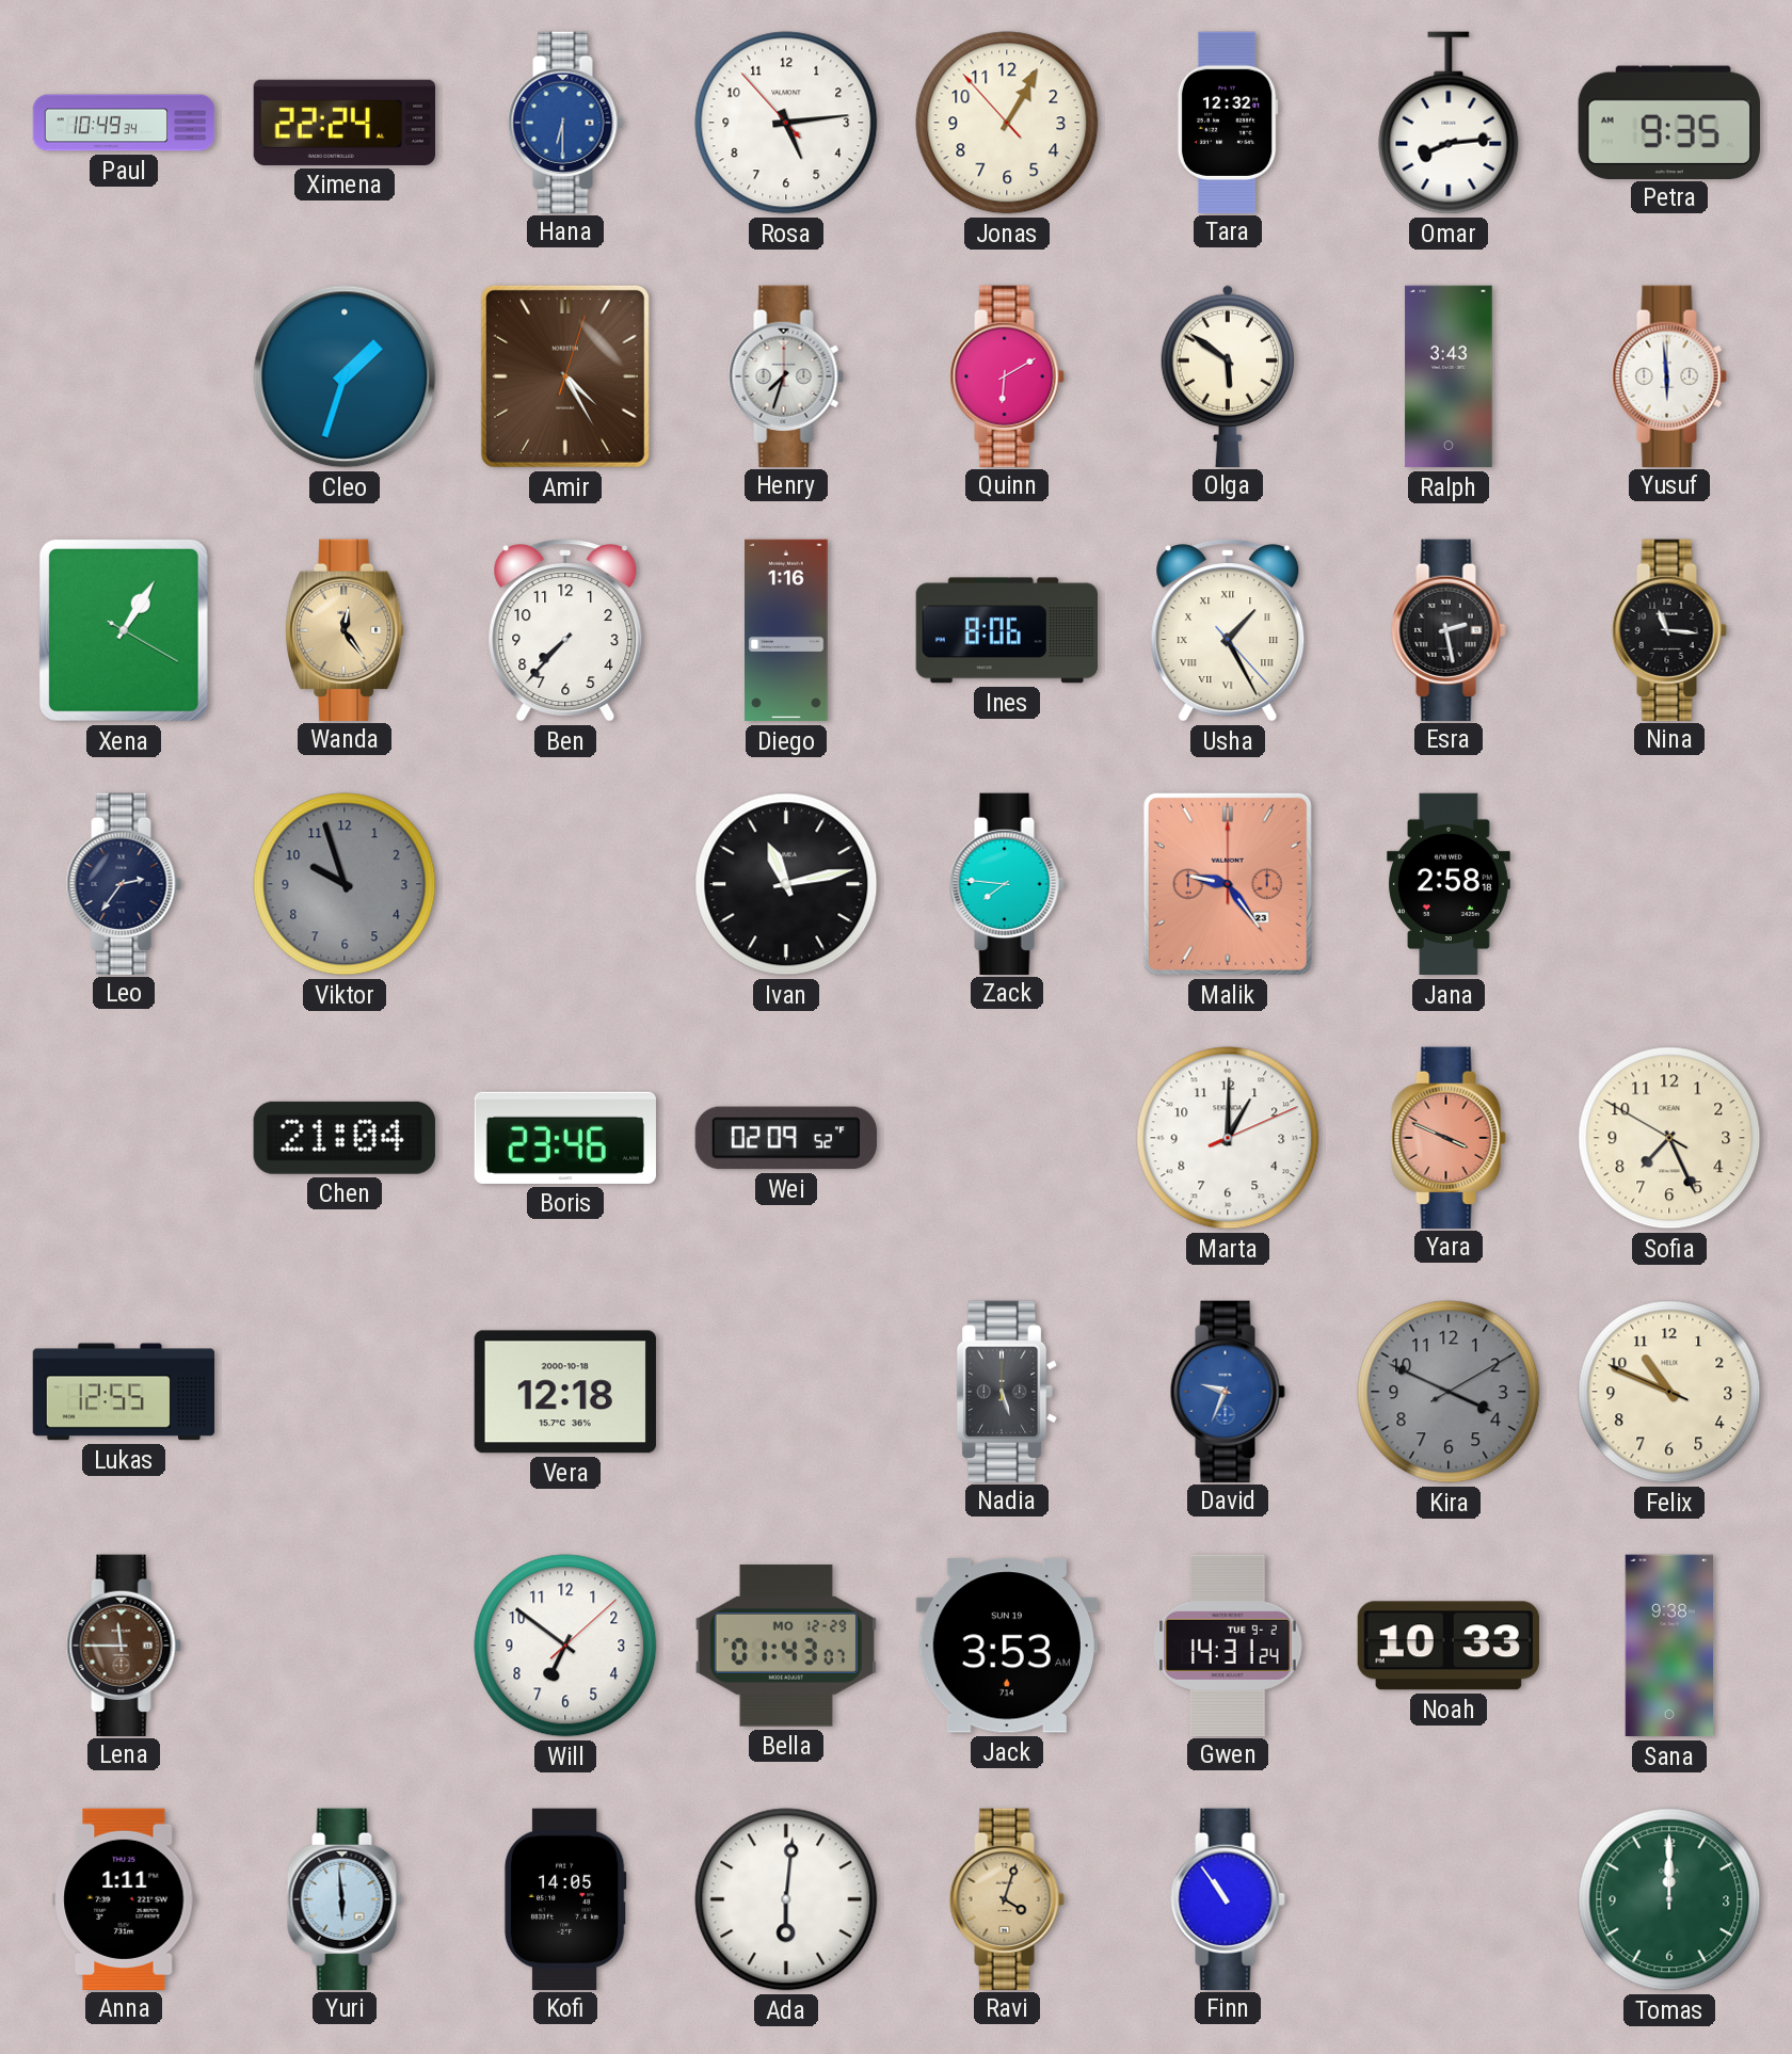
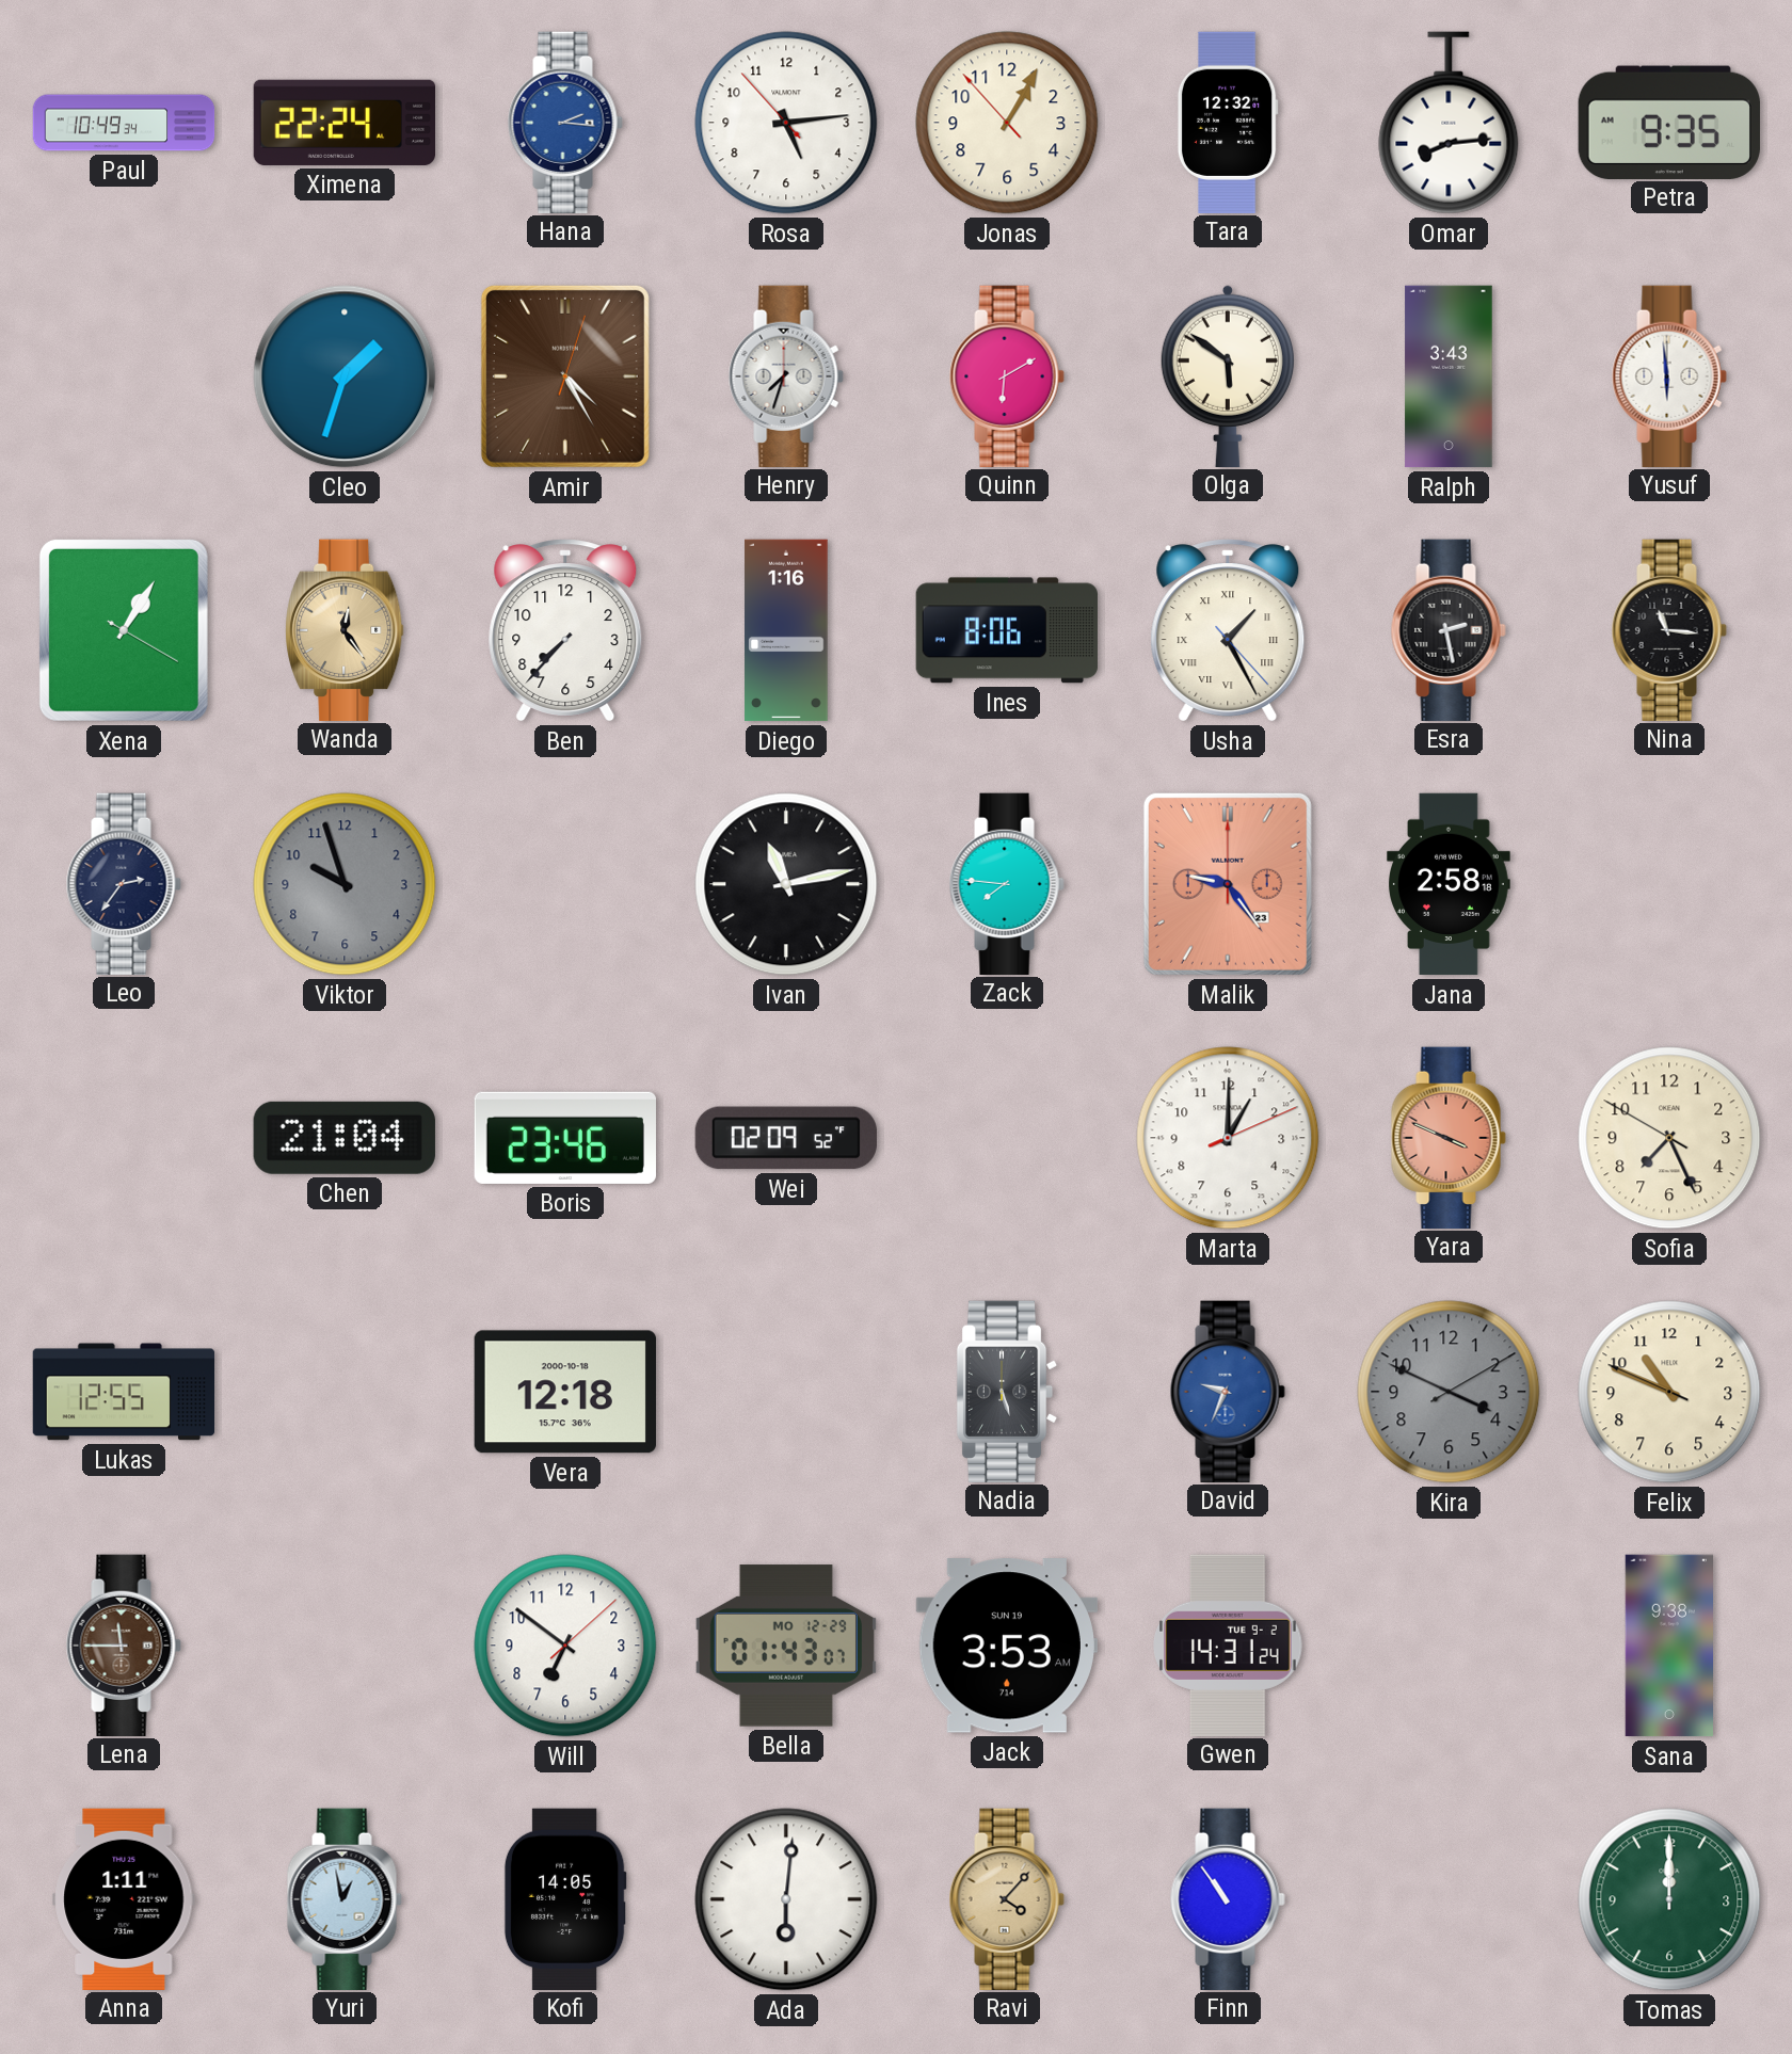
Hana: 6:30 -> 2:16 (565, 122)
Noah: 10:33 -> none (1449, 1646)
Yuri: 5:59 -> 12:58 (345, 1898)
Ravi: 4:03 -> 4:07 (1007, 1898)
